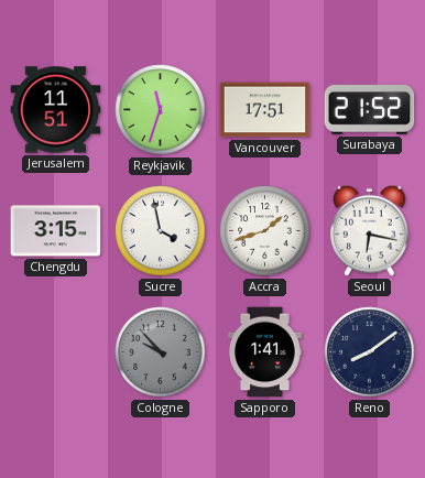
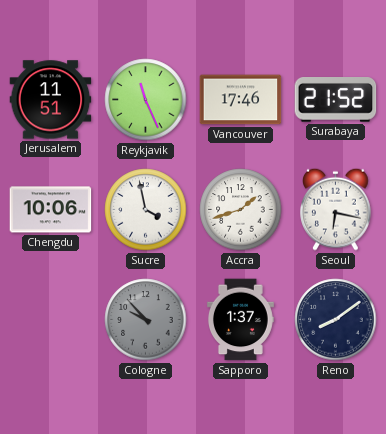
Reykjavik: 11:33 -> 11:26 (146, 100)
Vancouver: 17:51 -> 17:46 (241, 100)
Chengdu: 3:15 -> 10:06 (51, 210)
Sapporo: 1:41 -> 1:37 (240, 320)
